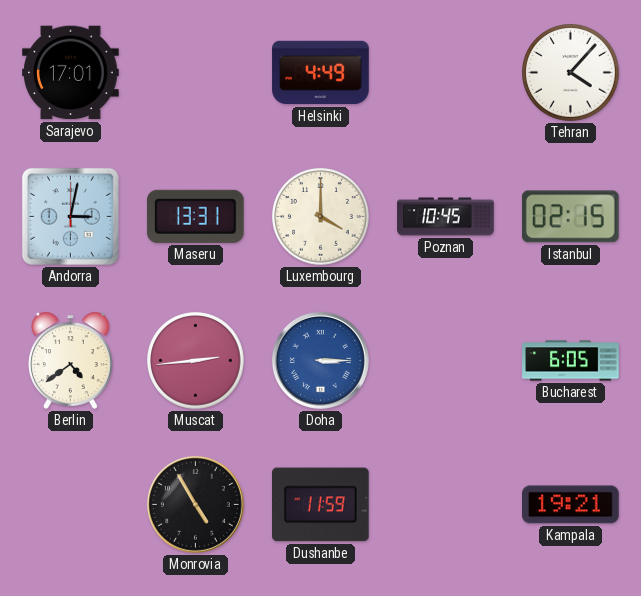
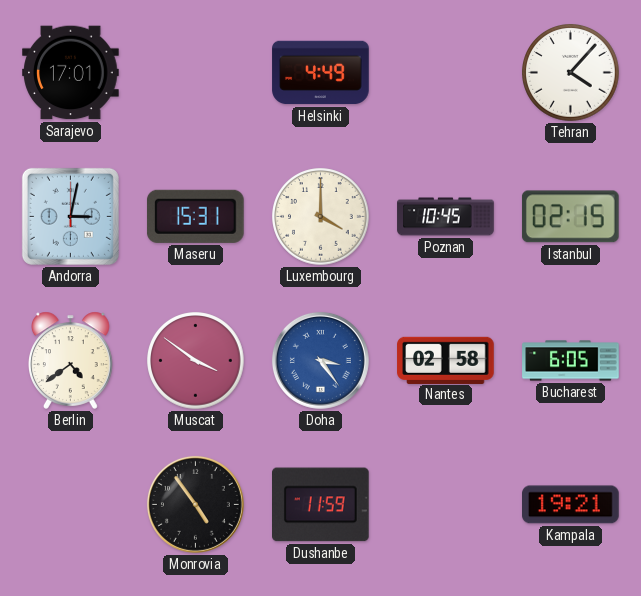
Maseru: 13:31 -> 15:31 (195, 216)
Muscat: 2:44 -> 3:51 (196, 361)
Doha: 3:15 -> 3:24 (320, 360)
Nantes: none -> 02:58 (446, 360)
Monrovia: 4:55 -> 4:54 (195, 504)
